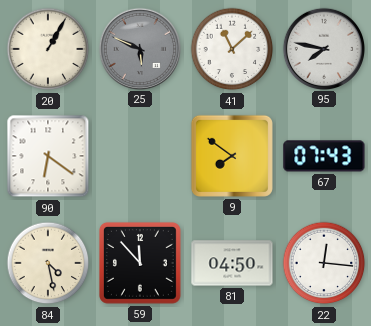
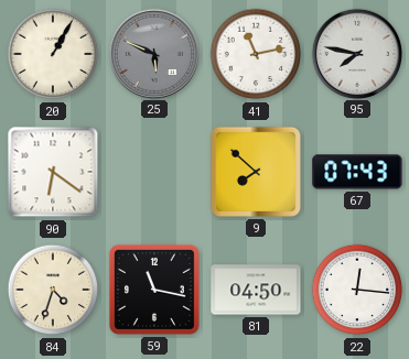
41: 11:08 -> 11:13 (256, 54)
9: 7:51 -> 7:52 (256, 172)
84: 4:28 -> 4:33 (53, 290)
59: 11:53 -> 11:17 (154, 290)
